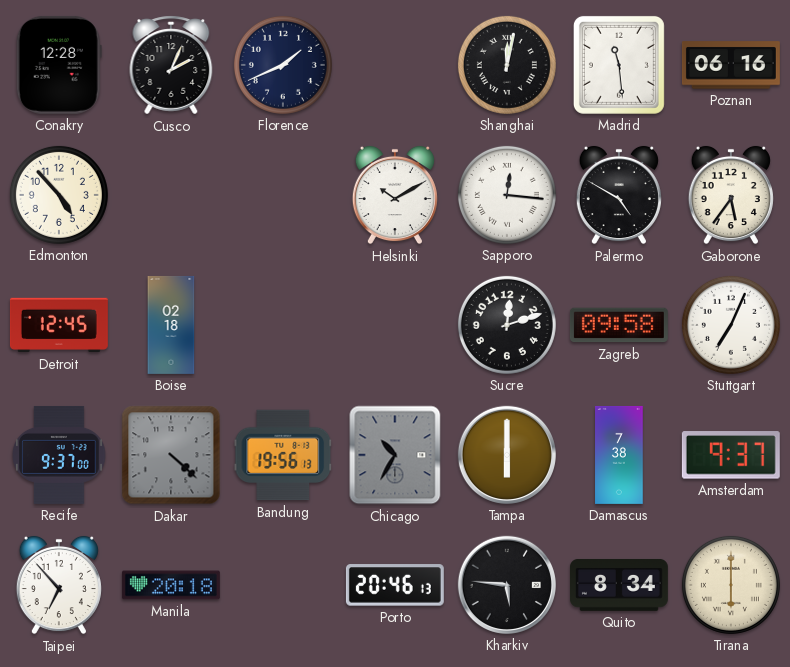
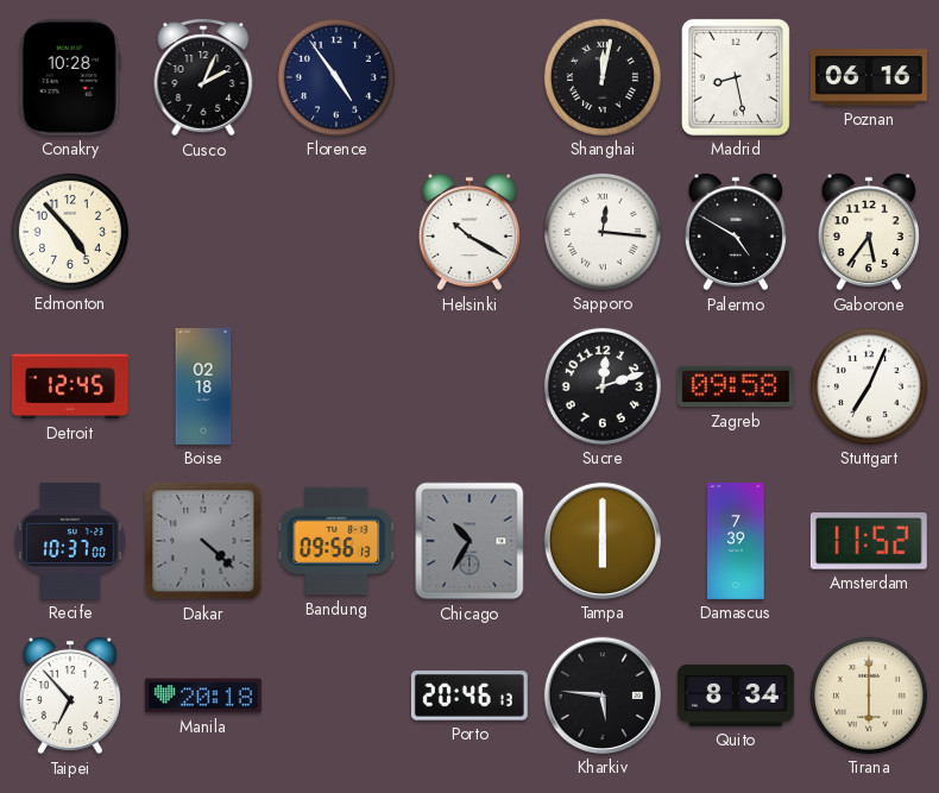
Conakry: 12:28 -> 10:28 (70, 77)
Florence: 1:41 -> 4:54 (336, 77)
Madrid: 11:29 -> 8:28 (736, 77)
Helsinki: 10:10 -> 10:20 (469, 232)
Recife: 9:37 -> 10:37 (70, 541)
Bandung: 19:56 -> 09:56 (336, 541)
Damascus: 7:38 -> 7:39 (736, 541)
Amsterdam: 9:37 -> 11:52 (869, 541)
